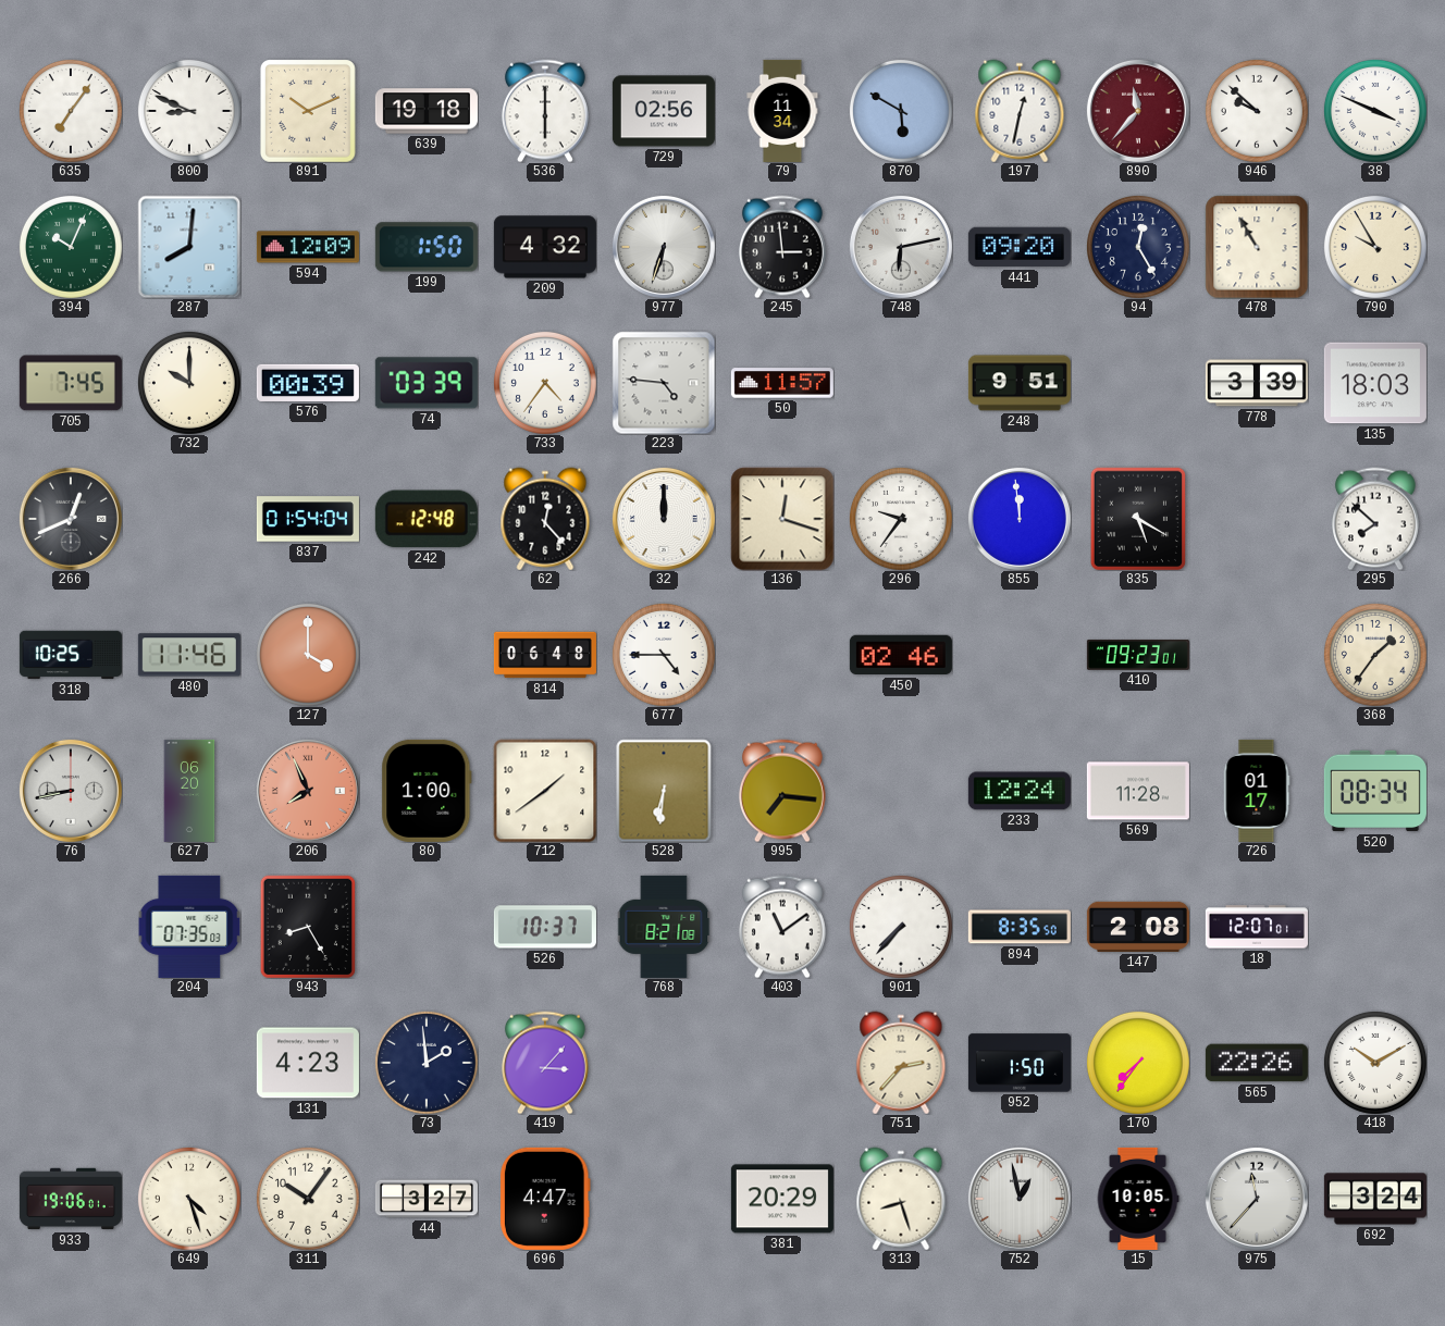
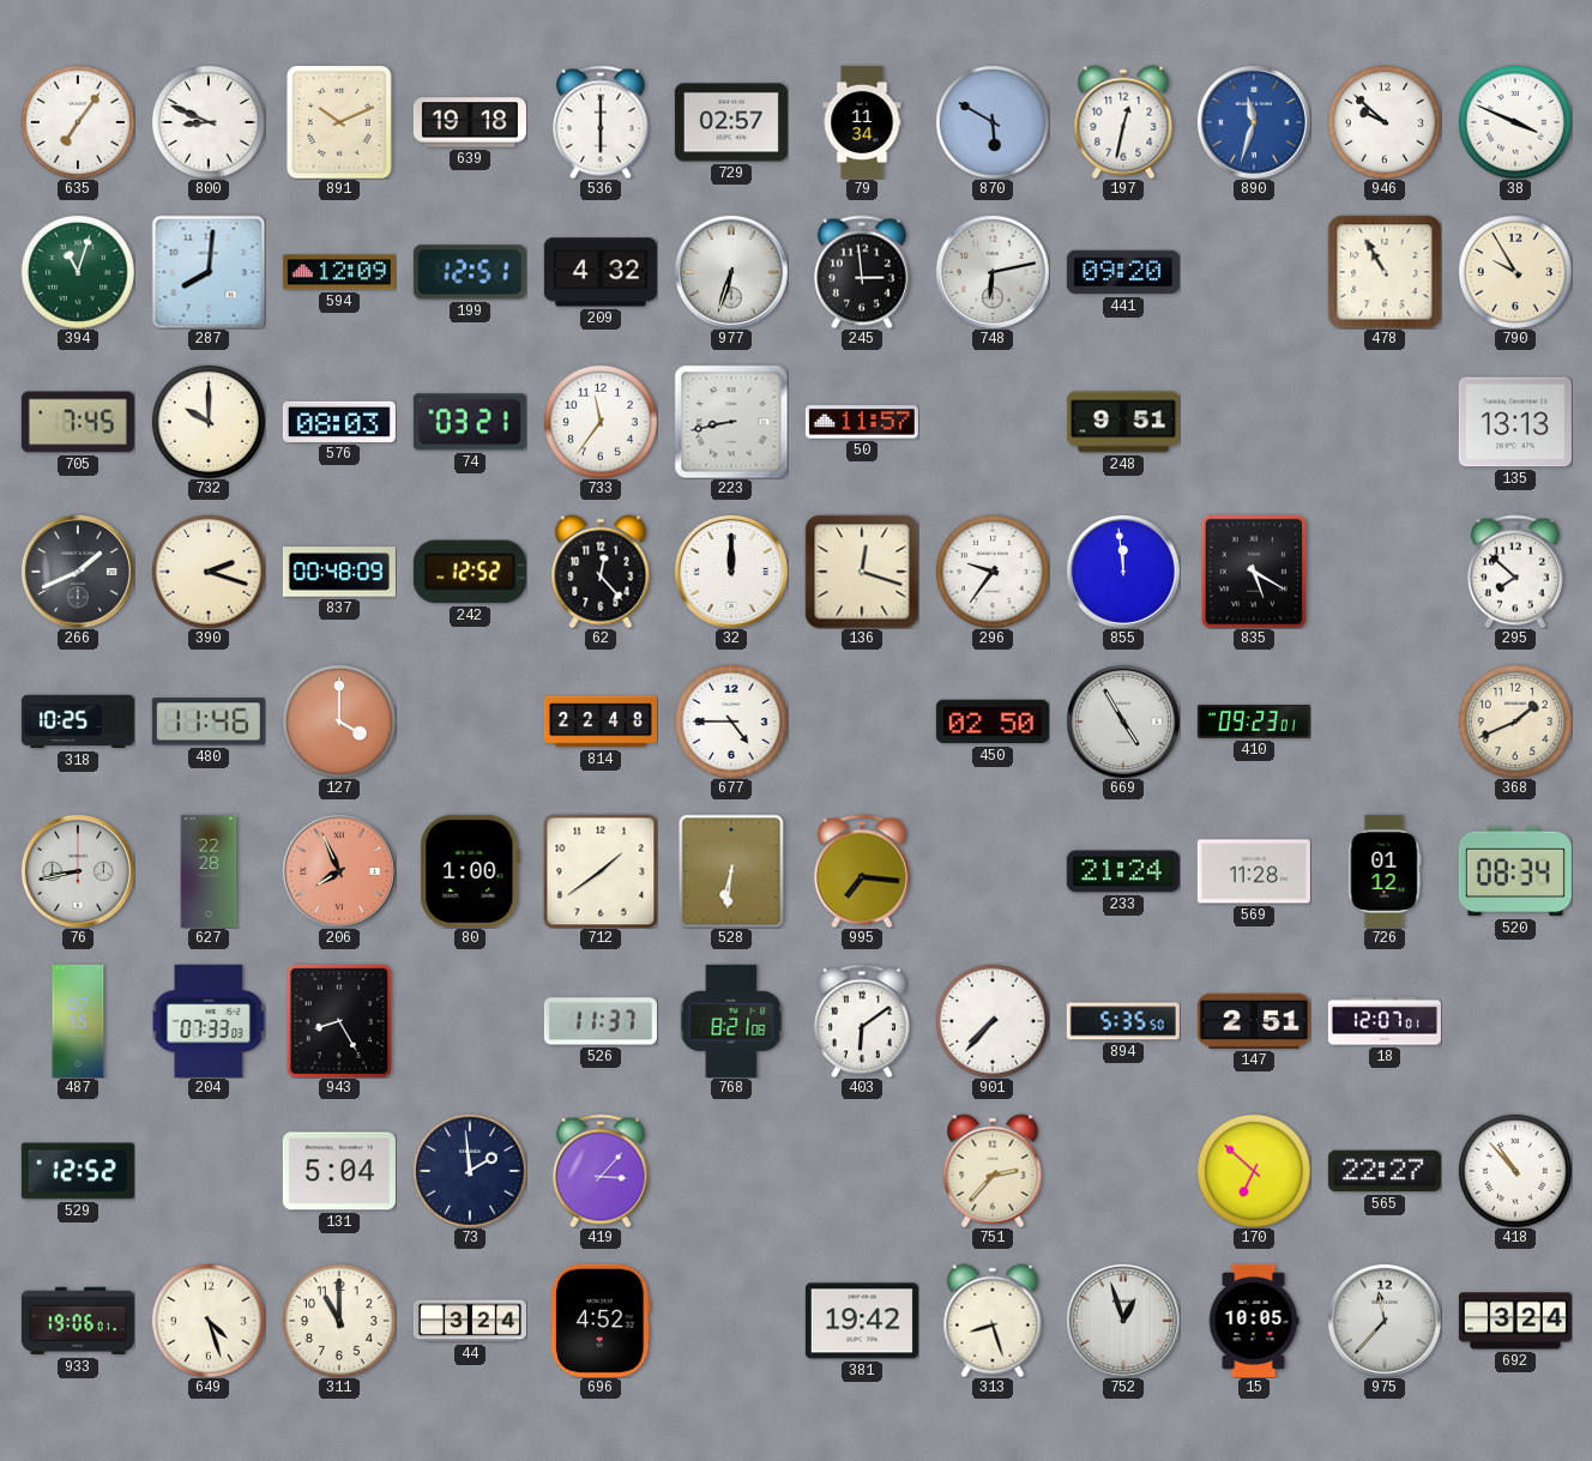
729: 02:56 -> 02:57 (731, 122)
890: 11:37 -> 11:33 (1254, 122)
890 dial: burgundy -> blue (1254, 122)
394: 10:04 -> 11:03 (78, 272)
199: 1:50 -> 12:51 (470, 272)
94: 12:25 -> none (1138, 247)
576: 00:39 -> 08:03 (339, 422)
74: 03:39 -> 03:21 (470, 422)
733: 4:36 -> 11:36 (601, 422)
223: 4:46 -> 8:43 (731, 422)
778: 3:39 -> none (1257, 383)
135: 18:03 -> 13:13 (1515, 422)
266: 12:41 -> 1:41 (78, 572)
390: none -> 2:18 (209, 572)
837: 01:54 -> 00:48 (339, 572)
242: 12:48 -> 12:52 (470, 572)
814: 06:48 -> 22:48 (601, 722)
450: 02:46 -> 02:50 (993, 722)
669: none -> 4:55 (1123, 722)
368: 1:36 -> 1:41 (1515, 722)
627: 06:20 -> 22:28 (209, 871)
233: 12:24 -> 21:24 (1123, 871)
726: 01:17 -> 01:12 (1385, 871)
487: none -> 07:15 (78, 1021)
204: 07:35 -> 07:33 (209, 1021)
526: 10:37 -> 11:37 (601, 1021)
403: 11:09 -> 6:09 (862, 1021)
894: 8:35 -> 5:35 (1123, 1021)
147: 2:08 -> 2:51 (1254, 1021)
529: none -> 12:52 (78, 1171)
131: 4:23 -> 5:04 (339, 1171)
952: 1:50 -> none (1020, 1063)
170: 7:36 -> 6:52 (1254, 1171)
565: 22:26 -> 22:27 (1385, 1171)
418: 10:10 -> 10:53 (1515, 1171)
311: 10:06 -> 11:00 (339, 1321)
44: 3:27 -> 3:24 (470, 1321)
696: 4:47 -> 4:52 (601, 1321)
381: 20:29 -> 19:42 (862, 1321)
752: 12:58 -> 12:57 (1123, 1321)
